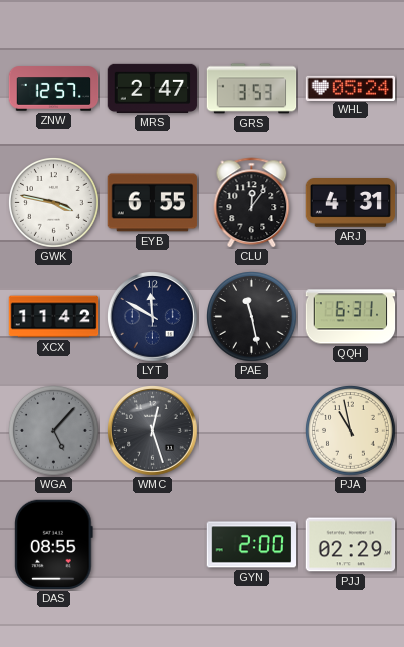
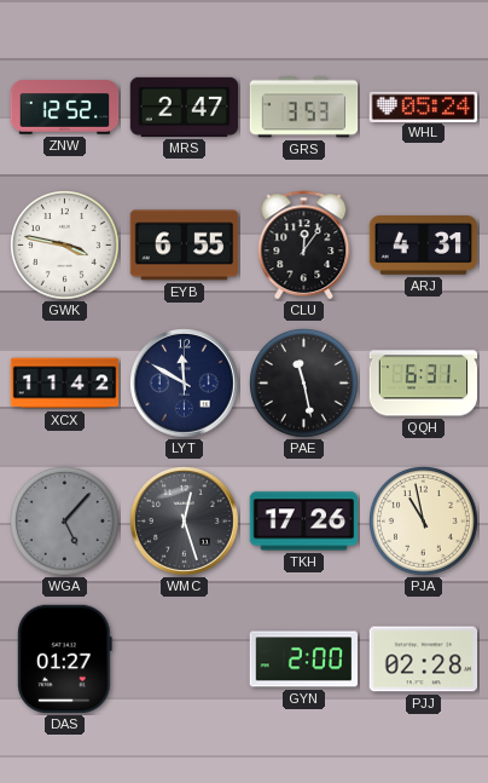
ZNW: 12:57 -> 12:52 (65, 108)
TKH: none -> 17:26 (304, 522)
DAS: 08:55 -> 01:27 (65, 660)
PJJ: 02:29 -> 02:28 (424, 660)
